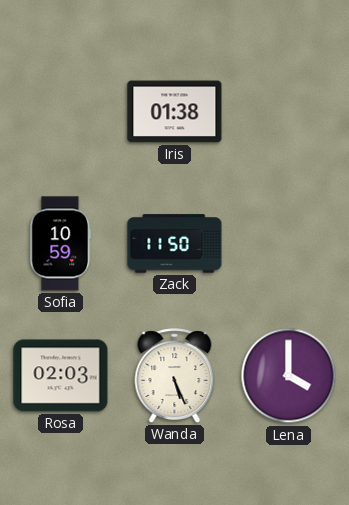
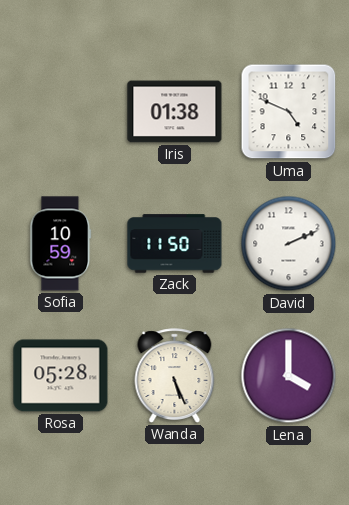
Uma: none -> 4:49 (289, 112)
David: none -> 2:11 (289, 244)
Rosa: 02:03 -> 05:28 (61, 376)
